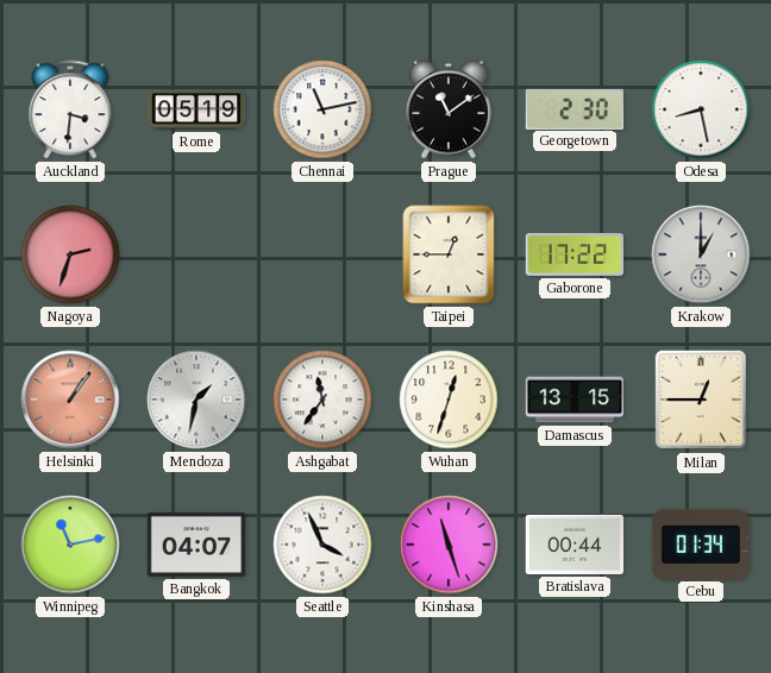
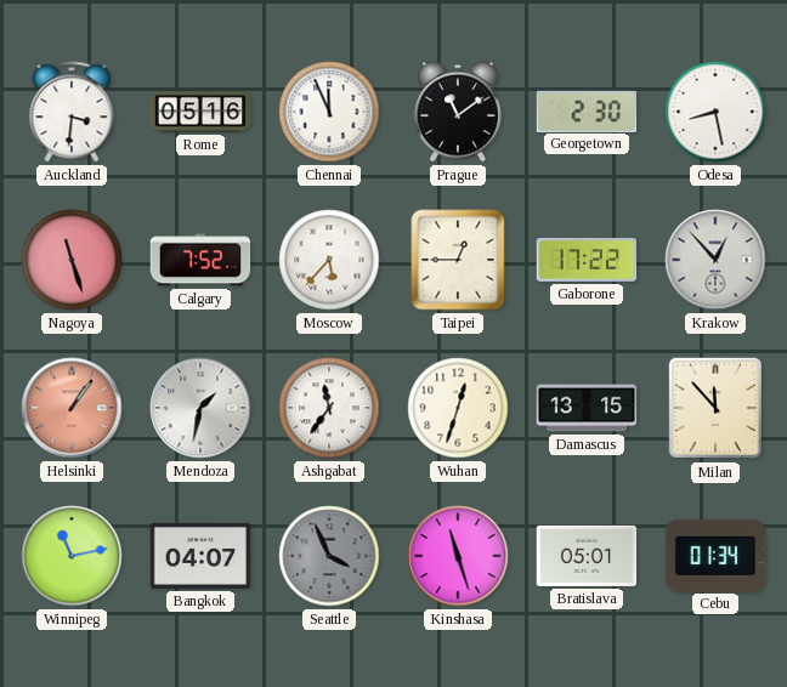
Rome: 05:19 -> 05:16 (200, 112)
Chennai: 11:13 -> 11:56 (329, 112)
Nagoya: 2:33 -> 11:27 (72, 260)
Calgary: none -> 7:52 (200, 260)
Moscow: none -> 5:37 (329, 260)
Krakow: 1:00 -> 12:53 (715, 260)
Milan: 12:45 -> 11:53 (714, 408)
Seattle dial: white -> grey (329, 556)
Bratislava: 00:44 -> 05:01 (587, 556)
